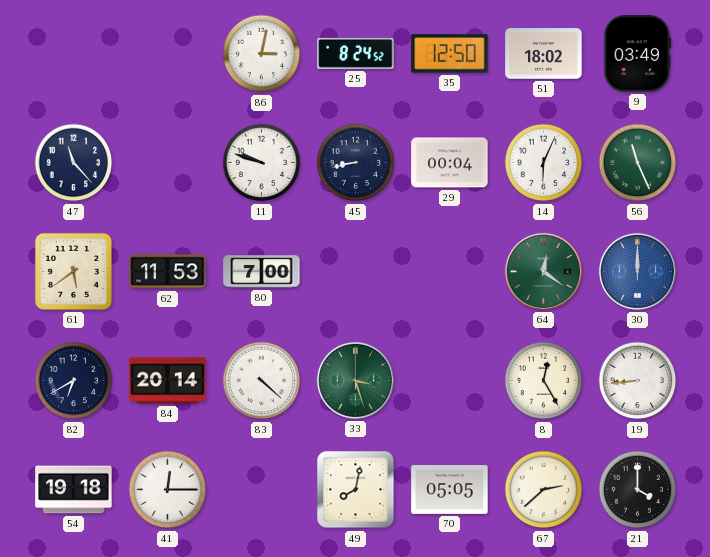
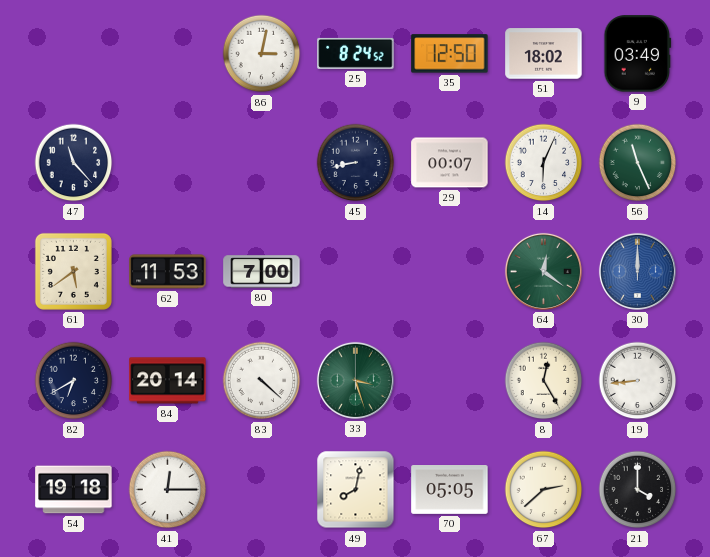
11: 9:48 -> none (262, 163)
29: 00:04 -> 00:07 (450, 163)
